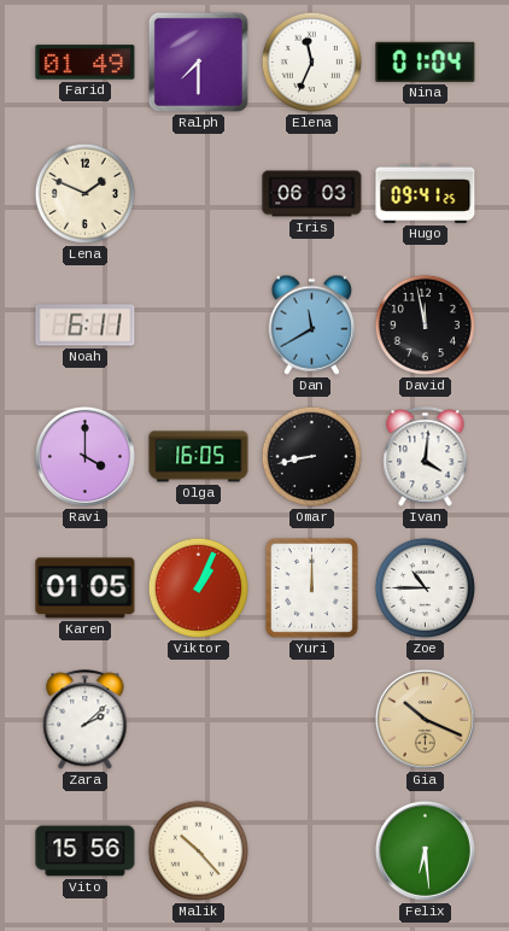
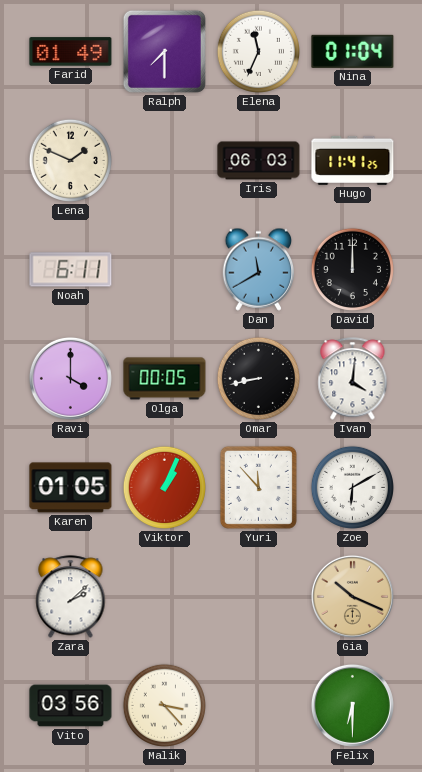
Hugo: 09:41 -> 11:41 (353, 160)
David: 11:58 -> 12:00 (352, 269)
Olga: 16:05 -> 00:05 (165, 379)
Yuri: 12:00 -> 11:53 (258, 487)
Zoe: 10:45 -> 6:10 (352, 487)
Vito: 15:56 -> 03:56 (71, 706)
Malik: 10:23 -> 3:23 (164, 705)
Felix: 6:29 -> 6:30 (352, 705)
